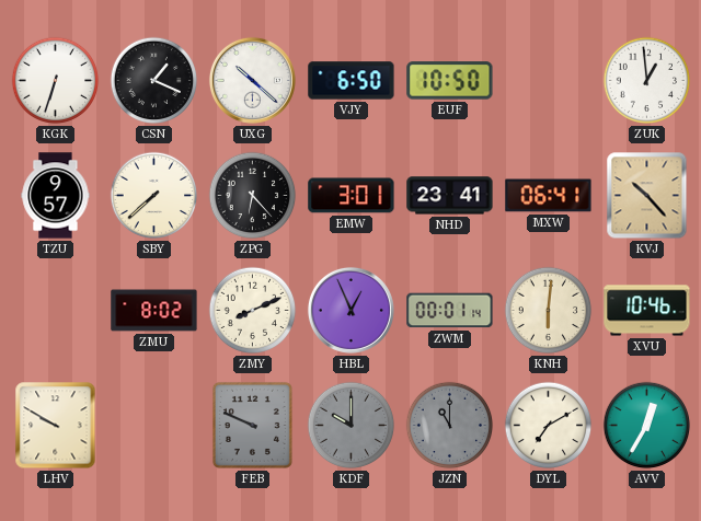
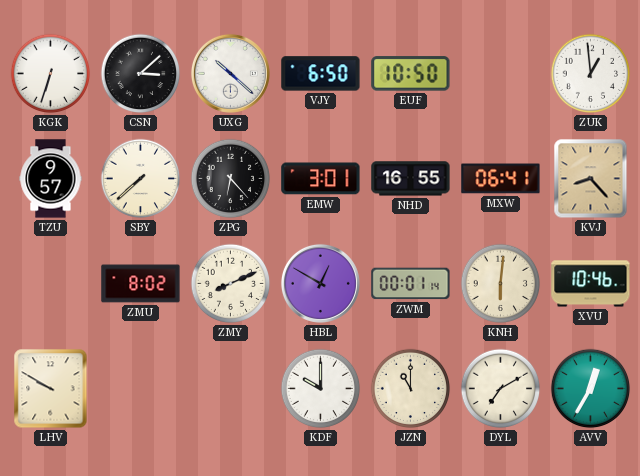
CSN: 1:19 -> 3:08 (141, 74)
NHD: 23:41 -> 16:55 (411, 179)
KVJ: 10:23 -> 8:23 (591, 179)
HBL: 12:56 -> 12:50 (320, 283)
FEB: 9:49 -> none (252, 425)
KDF dial: grey -> white (321, 389)
JZN dial: grey -> cream (411, 389)
